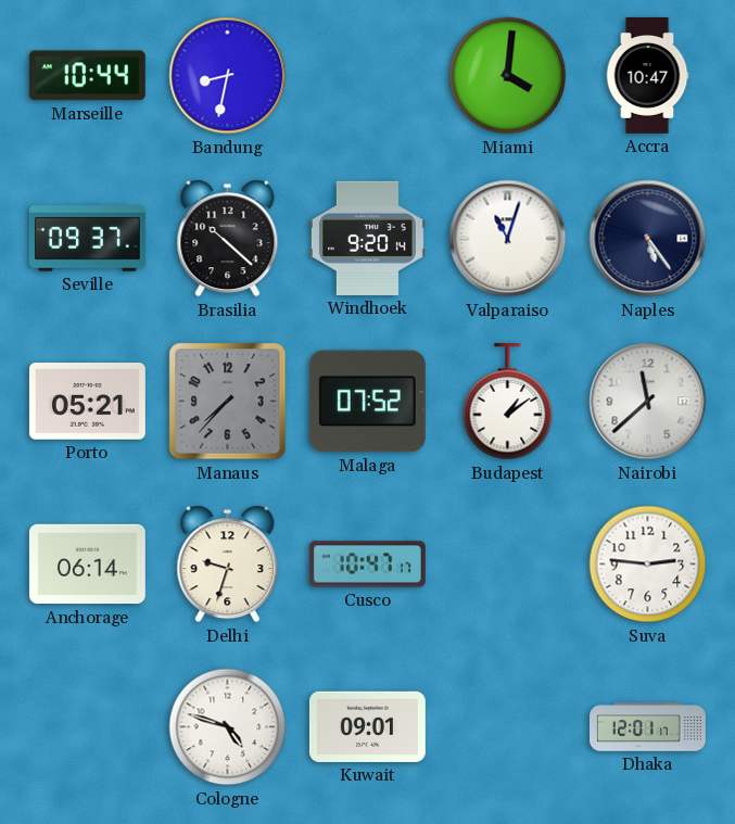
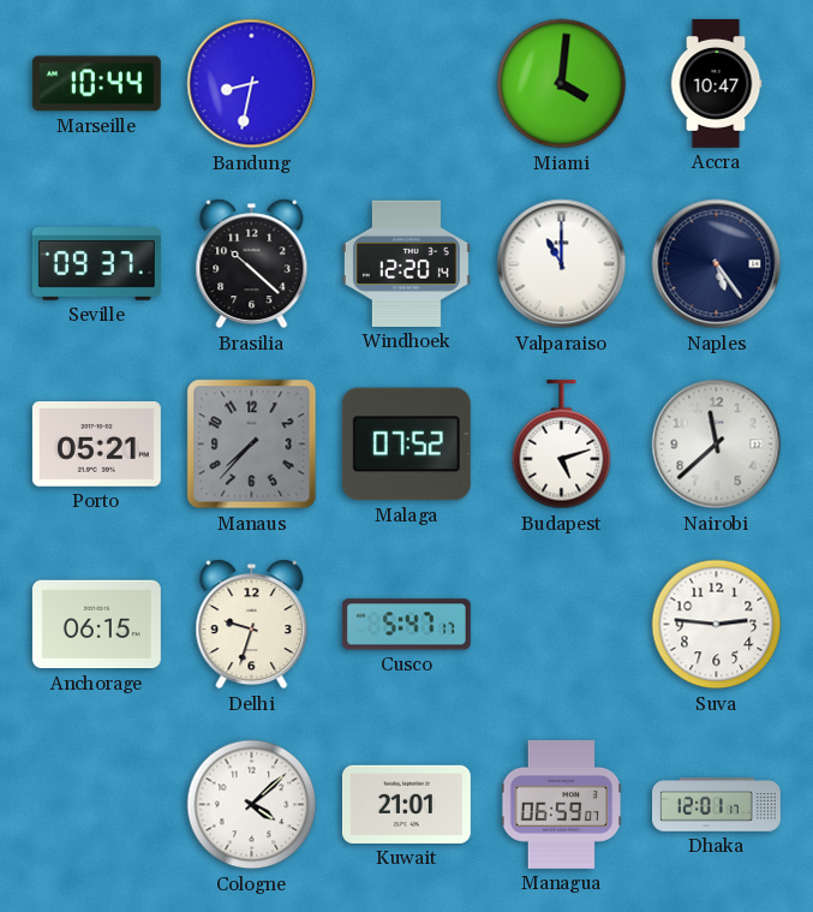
Windhoek: 9:20 -> 12:20 (406, 263)
Valparaiso: 11:03 -> 11:00 (562, 264)
Budapest: 1:09 -> 5:12 (562, 445)
Anchorage: 06:14 -> 06:15 (96, 625)
Cusco: 10:47 -> 5:47 (406, 625)
Cologne: 4:48 -> 4:08 (252, 805)
Kuwait: 09:01 -> 21:01 (406, 804)
Managua: none -> 06:59 (562, 804)
